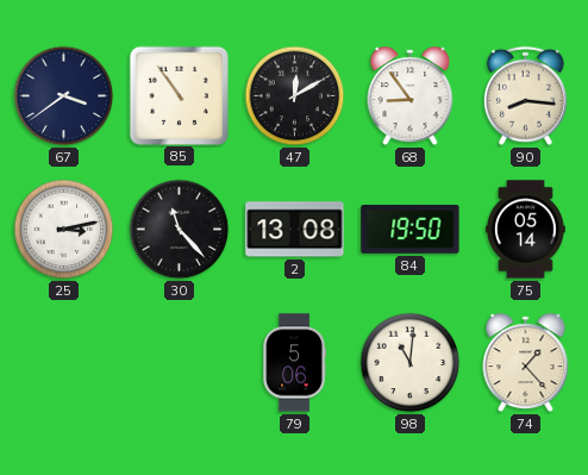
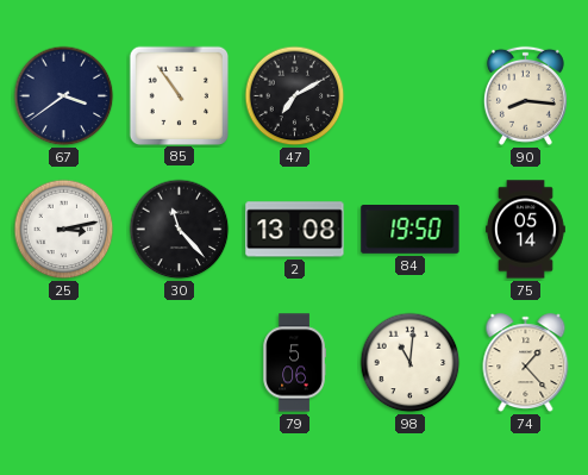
47: 12:10 -> 7:10 (295, 96)
68: 8:54 -> none (411, 96)
